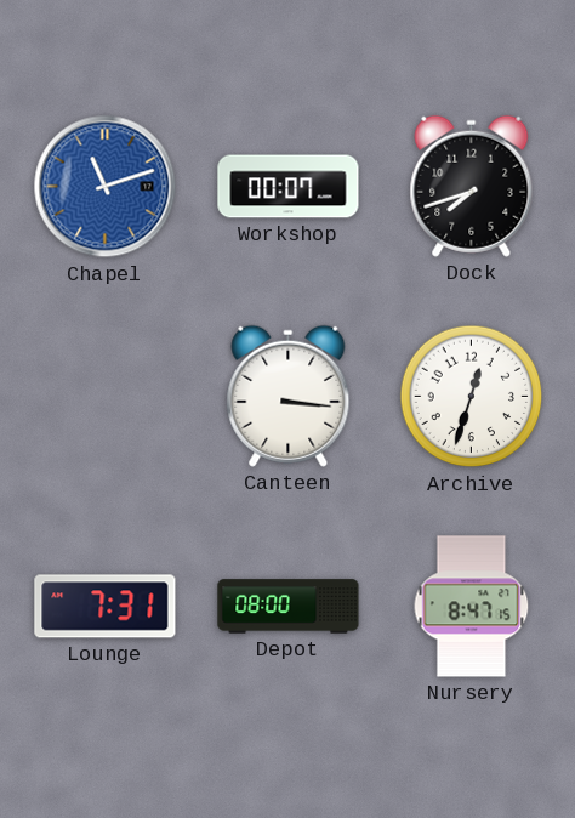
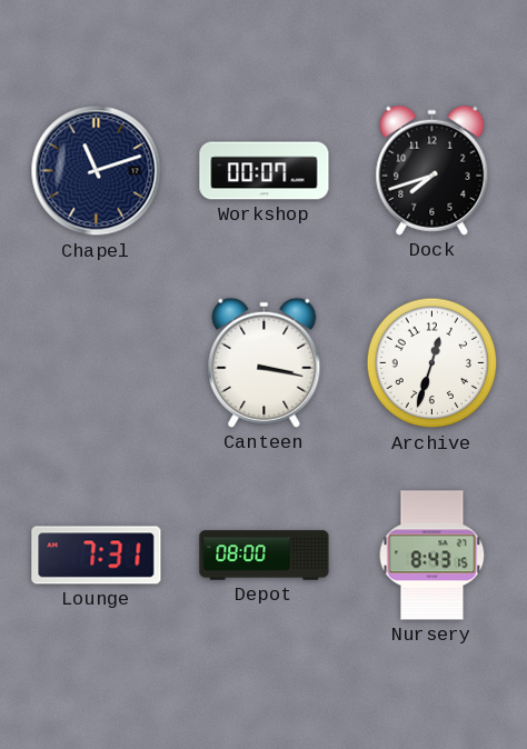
Chapel dial: blue -> navy (97, 171)
Canteen: 3:16 -> 3:17 (265, 362)
Nursery: 8:47 -> 8:43 (432, 556)
